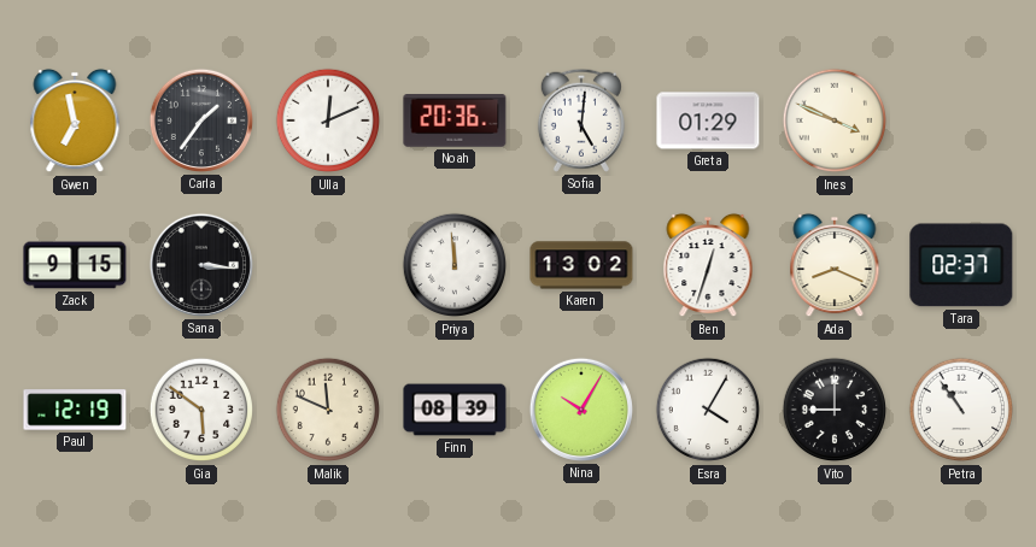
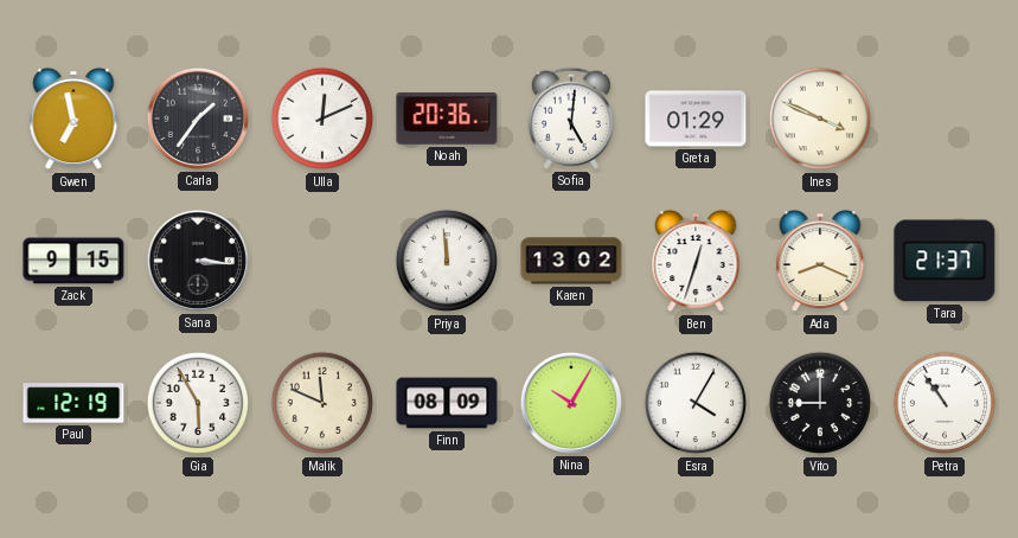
Tara: 02:37 -> 21:37 (945, 261)
Gia: 5:51 -> 5:55 (198, 403)
Finn: 08:39 -> 08:09 (447, 403)
